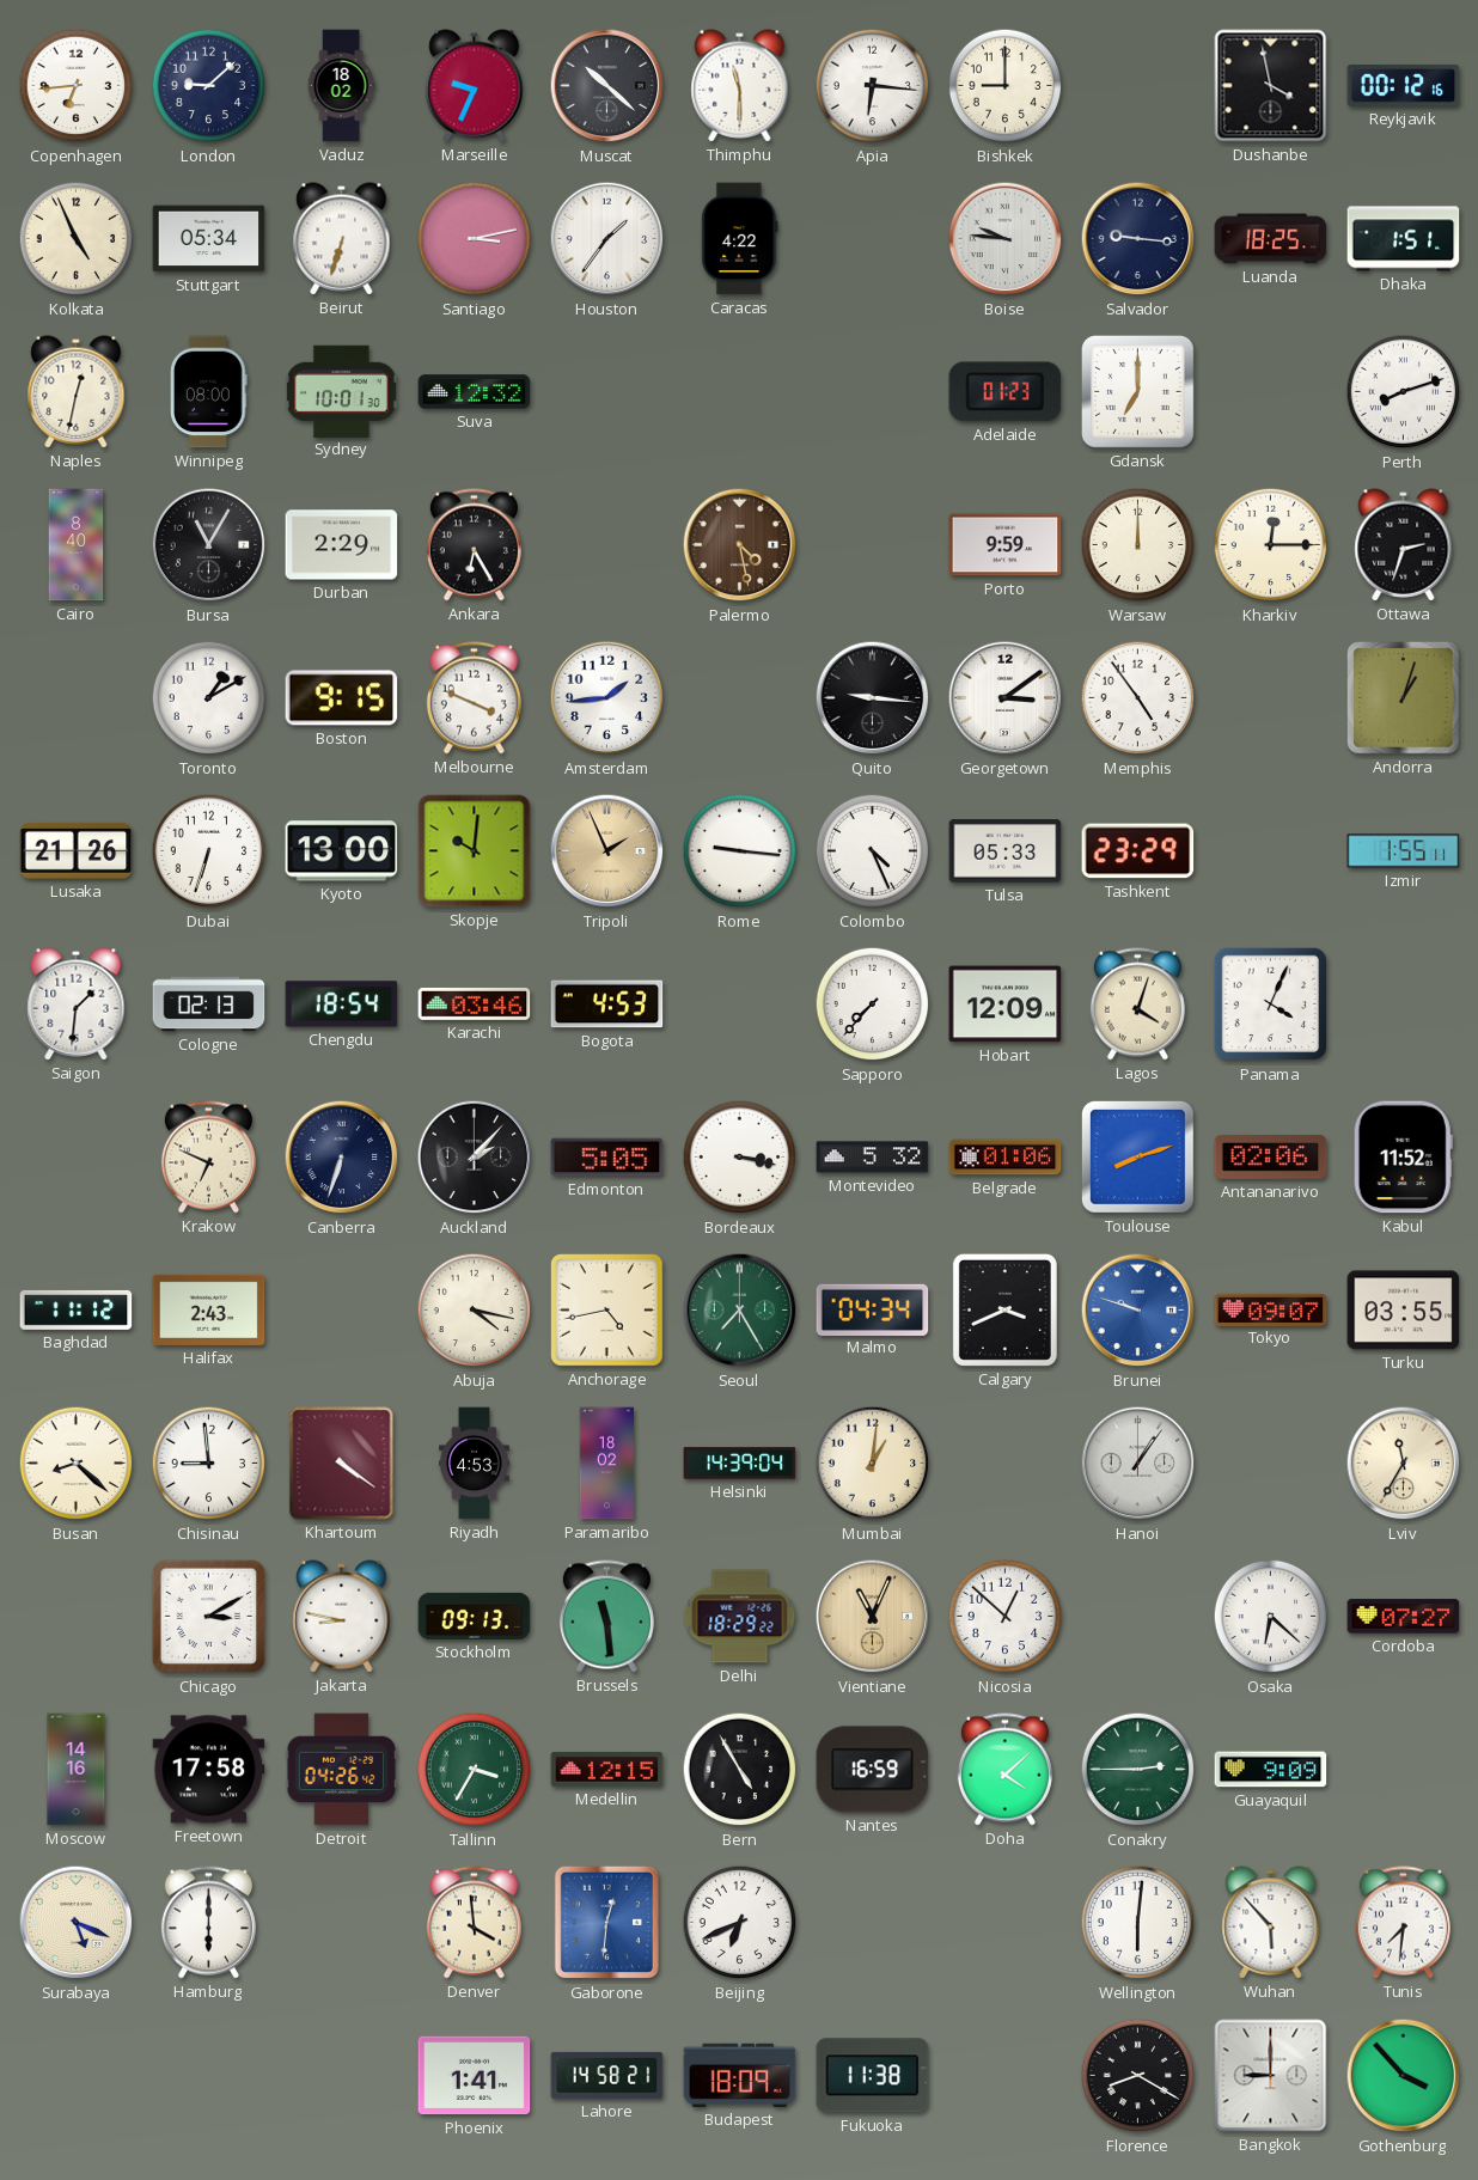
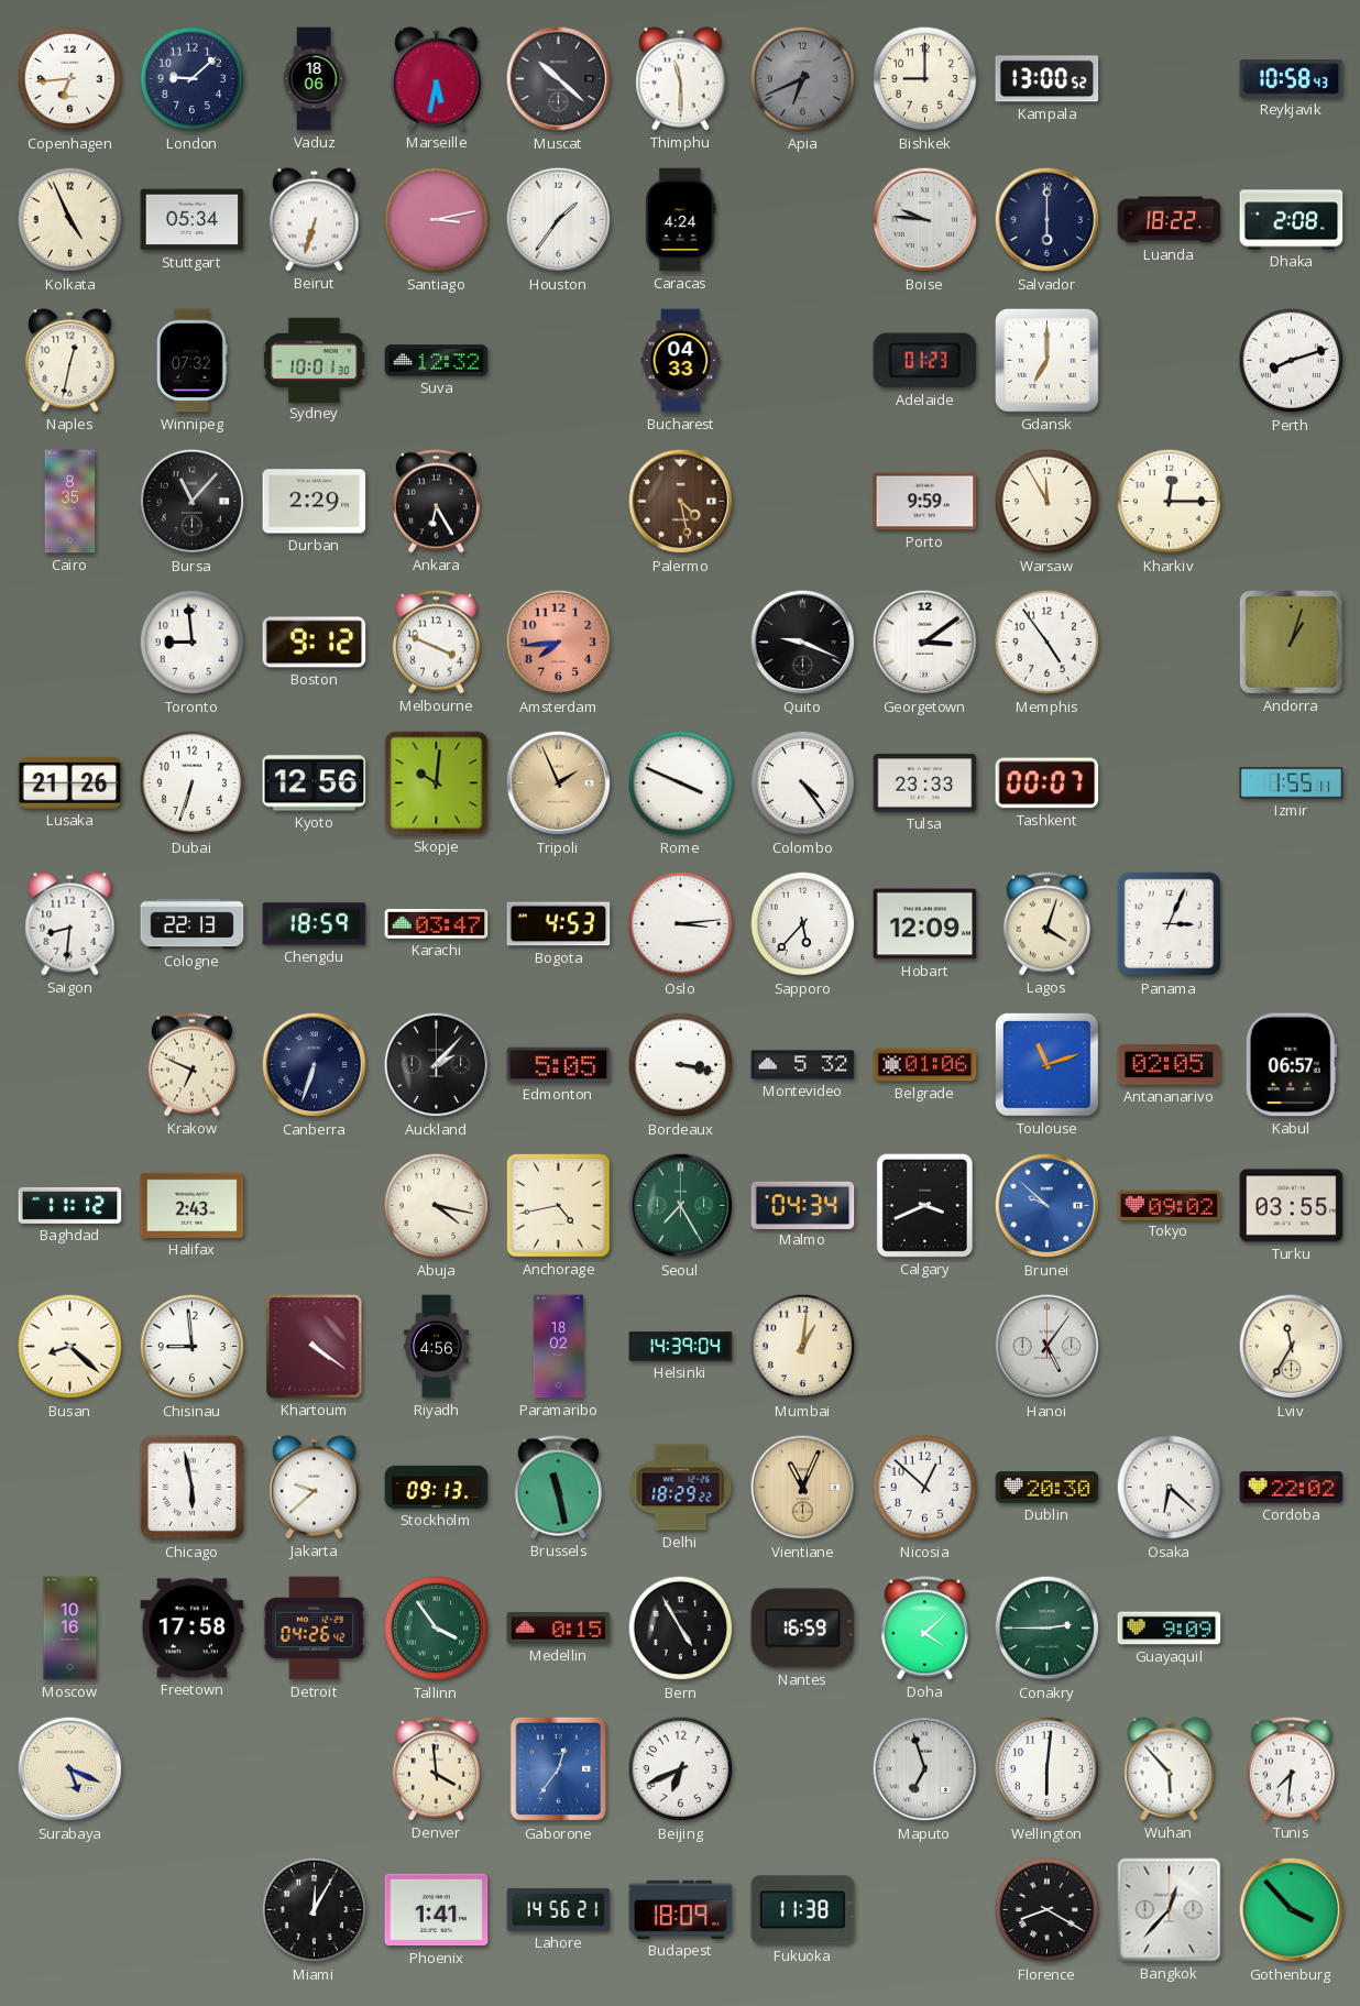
Vaduz: 18:02 -> 18:06 (314, 79)
Marseille: 9:34 -> 5:32 (437, 79)
Apia: 6:16 -> 6:41 (803, 79)
Apia dial: white -> grey (803, 79)
Kampala: none -> 13:00 (1048, 79)
Dushanbe: 3:58 -> none (1271, 86)
Reykjavik: 00:12 -> 10:58 (1292, 79)
Caracas: 4:22 -> 4:24 (681, 220)
Salvador: 9:16 -> 6:00 (1048, 220)
Luanda: 18:25 -> 18:22 (1170, 220)
Dhaka: 1:51 -> 2:08 (1292, 220)
Winnipeg: 08:00 -> 07:32 (193, 361)
Bucharest: none -> 04:33 (681, 361)
Cairo: 8:40 -> 8:35 (70, 502)
Bursa: 11:05 -> 11:07 (193, 502)
Warsaw: 12:00 -> 11:55 (1048, 502)
Ottawa: 2:33 -> none (1404, 545)
Toronto: 1:10 -> 8:59 (193, 643)
Boston: 9:15 -> 9:12 (315, 643)
Amsterdam: 1:44 -> 7:44 (559, 643)
Amsterdam dial: white -> salmon (559, 643)
Quito: 9:16 -> 9:19 (803, 643)
Kyoto: 13:00 -> 12:56 (315, 783)
Rome: 9:16 -> 3:49 (681, 783)
Colombo: 4:26 -> 4:24 (803, 783)
Tulsa: 05:33 -> 23:33 (925, 783)
Tashkent: 23:29 -> 00:07 (1048, 783)
Saigon: 1:31 -> 8:31 (70, 924)
Cologne: 02:13 -> 22:13 (193, 924)
Chengdu: 18:54 -> 18:59 (315, 924)
Karachi: 03:46 -> 03:47 (437, 924)
Oslo: none -> 3:14 (681, 924)
Sapporo: 7:37 -> 5:37 (803, 924)
Panama: 4:04 -> 3:04 (1170, 924)
Toulouse: 8:12 -> 11:12 (1046, 1064)
Antananarivo: 02:06 -> 02:05 (1170, 1064)
Kabul: 11:52 -> 06:57 (1291, 1065)
Brunei: 9:48 -> 9:52 (1048, 1206)
Tokyo: 09:07 -> 09:02 (1170, 1205)
Riyadh: 4:53 -> 4:56 (437, 1347)
Hanoi: 1:06 -> 5:06 (1048, 1347)
Chicago: 3:10 -> 5:58 (193, 1488)
Jakarta: 8:47 -> 9:38 (315, 1488)
Brussels: 11:29 -> 11:28 (558, 1488)
Dublin: none -> 20:30 (1048, 1488)
Cordoba: 07:27 -> 22:02 (1292, 1488)
Moscow: 14:16 -> 10:16 (70, 1629)
Tallinn: 3:35 -> 3:54 (437, 1629)
Medellin: 12:15 -> 0:15 (559, 1627)
Hamburg: 6:00 -> none (208, 1923)
Gaborone: 12:31 -> 12:36 (558, 1769)
Maputo: none -> 6:57 (925, 1769)
Miami: none -> 12:05 (315, 1910)
Lahore: 14:58 -> 14:56 (559, 1909)
Bangkok: 9:00 -> 12:37 (1170, 1910)
